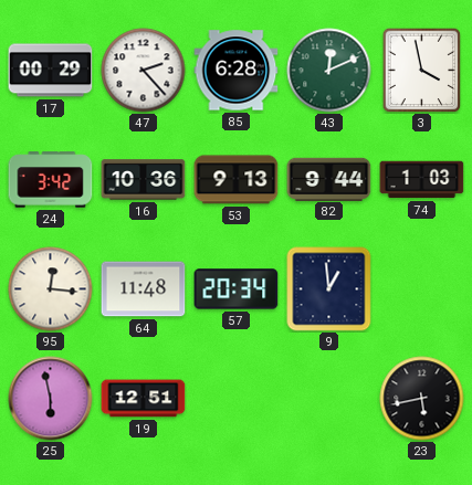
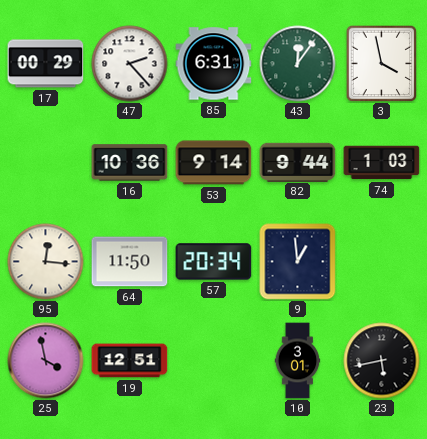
85: 6:28 -> 6:31 (214, 64)
43: 12:11 -> 12:06 (298, 64)
24: 3:42 -> none (51, 180)
53: 9:13 -> 9:14 (214, 163)
64: 11:48 -> 11:50 (130, 262)
25: 5:58 -> 3:58 (46, 361)
10: none -> 3:01 (298, 361)
